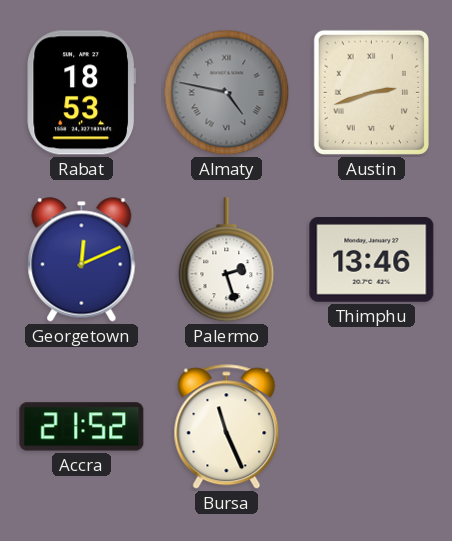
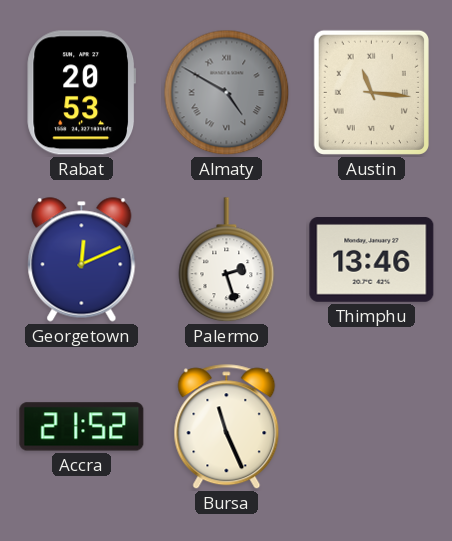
Rabat: 18:53 -> 20:53 (82, 93)
Almaty: 4:47 -> 4:50 (227, 93)
Austin: 2:42 -> 11:16 (371, 92)
